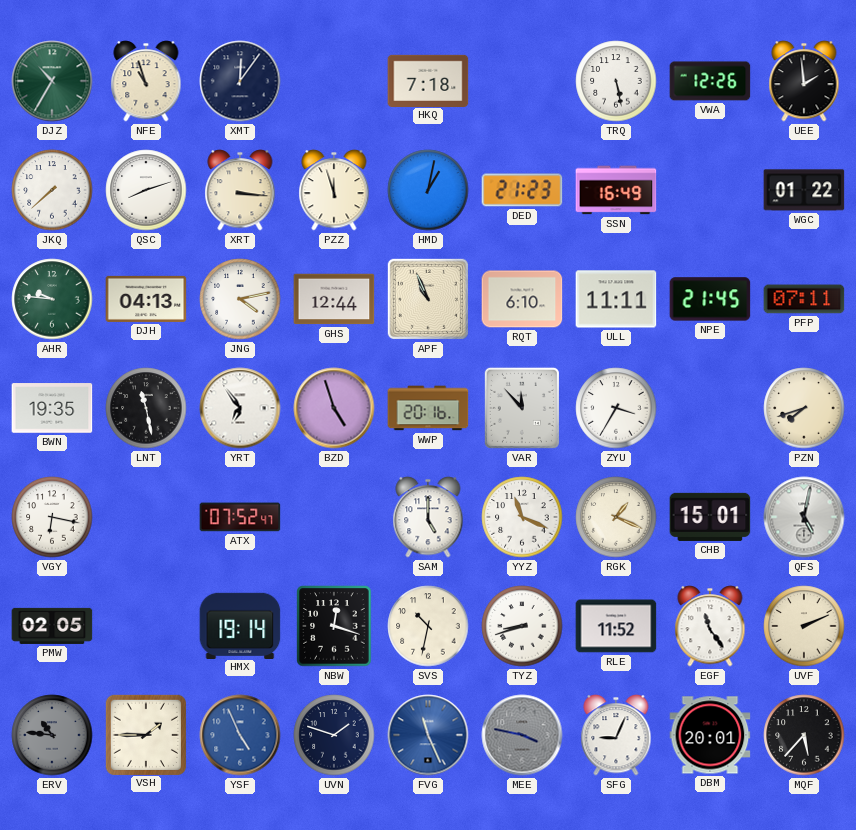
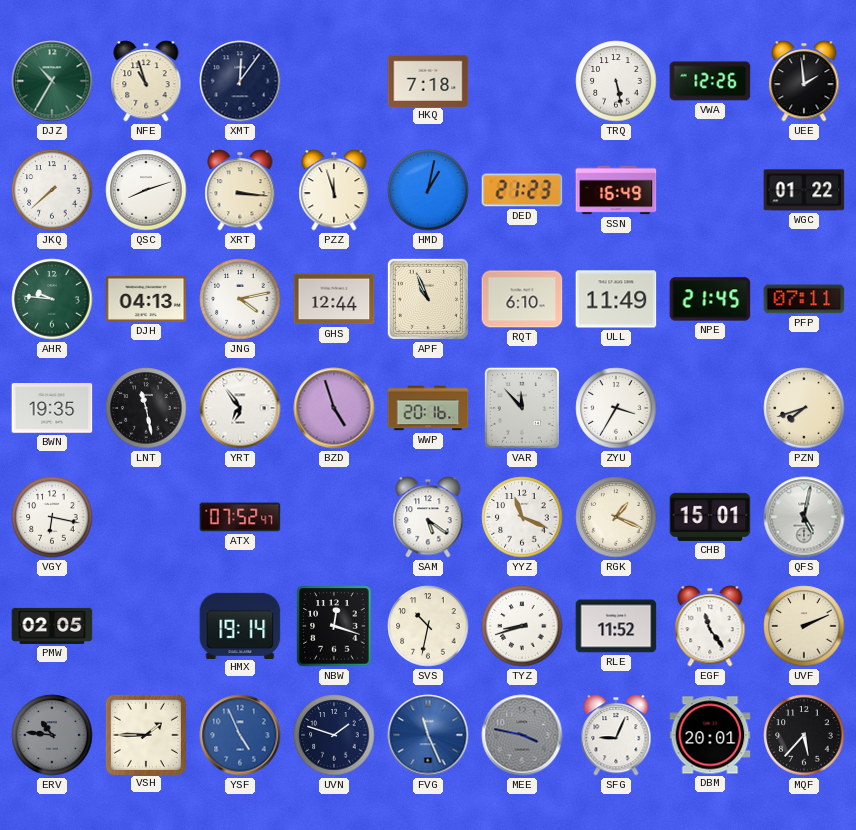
ULL: 11:11 -> 11:49 (616, 299)
SAM: 5:00 -> 5:21 (428, 517)
